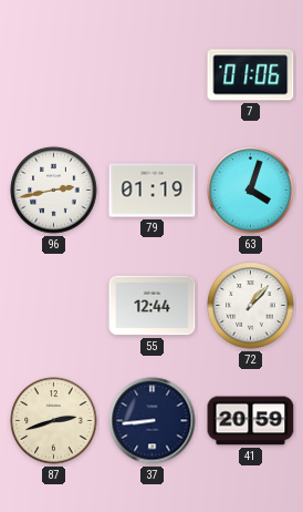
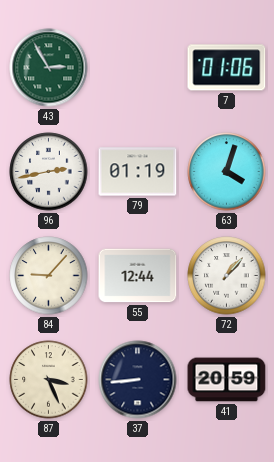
43: none -> 2:55 (49, 68)
84: none -> 9:07 (49, 276)
87: 2:42 -> 3:26 (49, 380)
